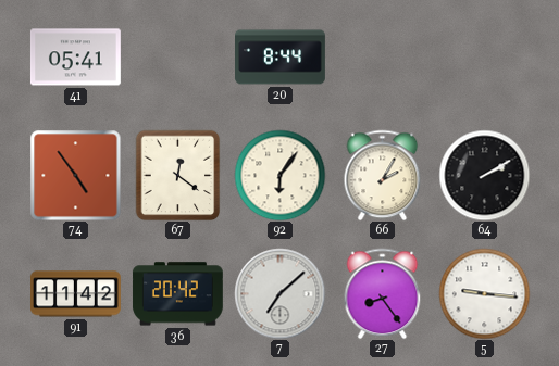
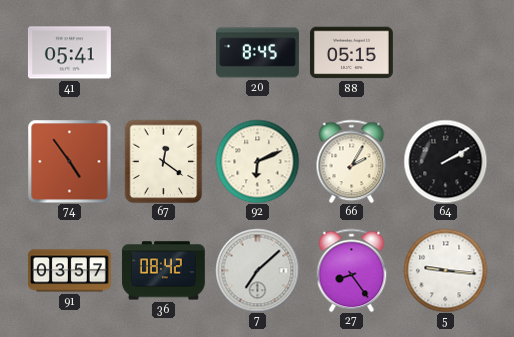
20: 8:44 -> 8:45 (258, 53)
88: none -> 05:15 (351, 53)
92: 6:06 -> 6:11 (257, 161)
91: 11:42 -> 03:57 (70, 271)
36: 20:42 -> 08:42 (163, 271)
